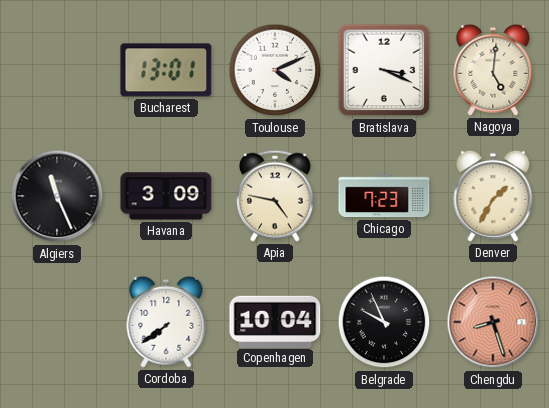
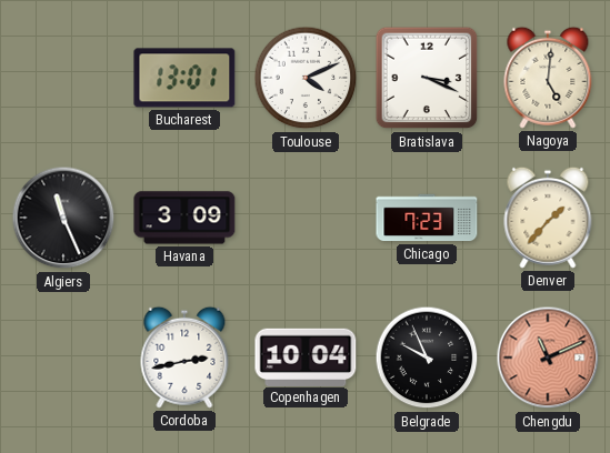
Apia: 4:47 -> none (276, 196)
Denver: 1:35 -> 1:37 (548, 218)
Cordoba: 7:39 -> 2:43 (184, 358)
Chengdu: 8:27 -> 11:11 (548, 358)
